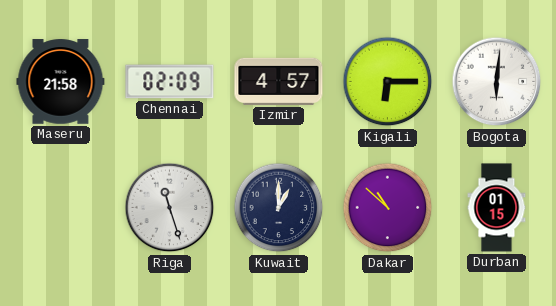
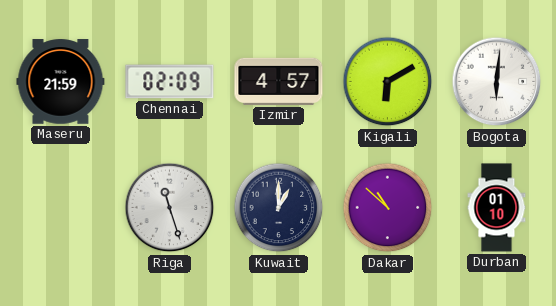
Maseru: 21:58 -> 21:59 (61, 82)
Kigali: 6:15 -> 6:10 (388, 82)
Durban: 01:15 -> 01:10 (497, 208)
